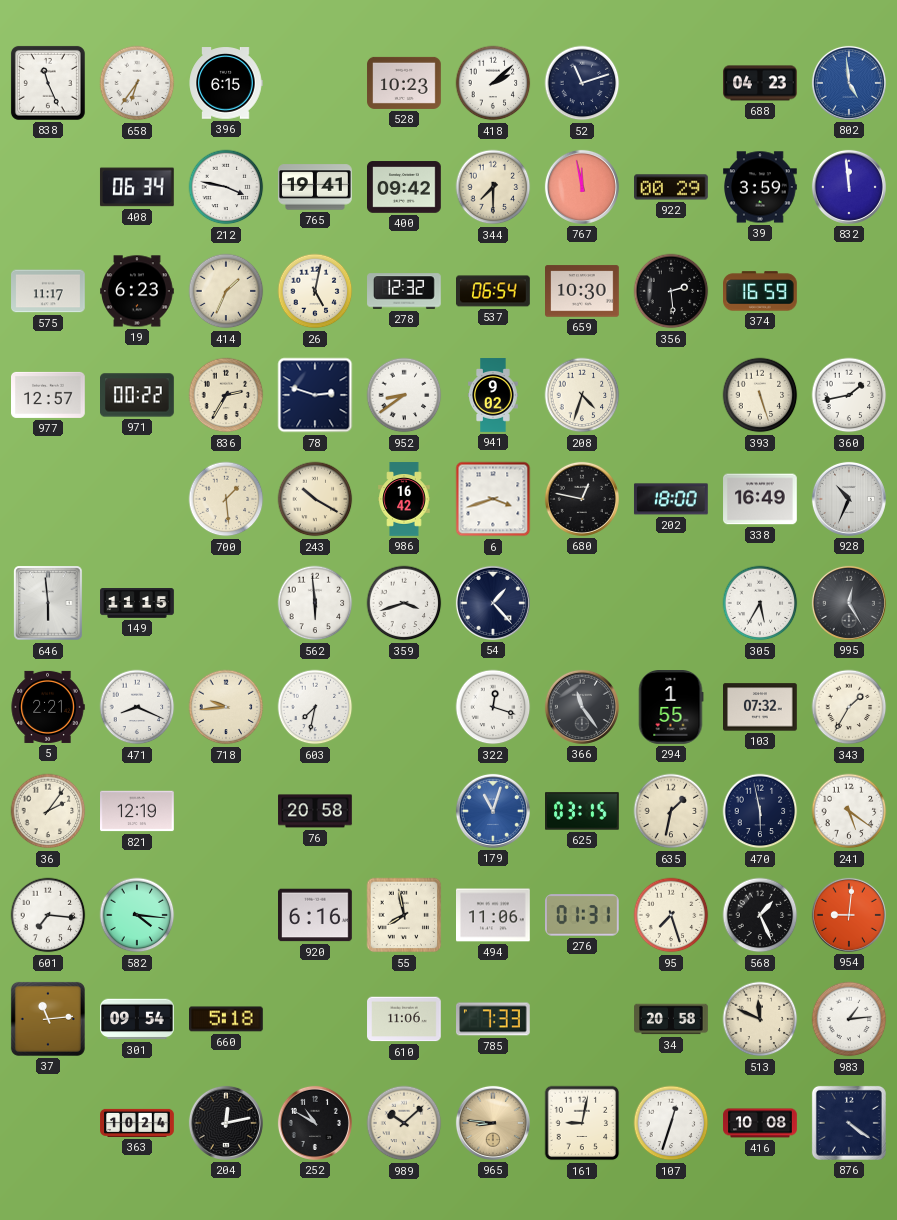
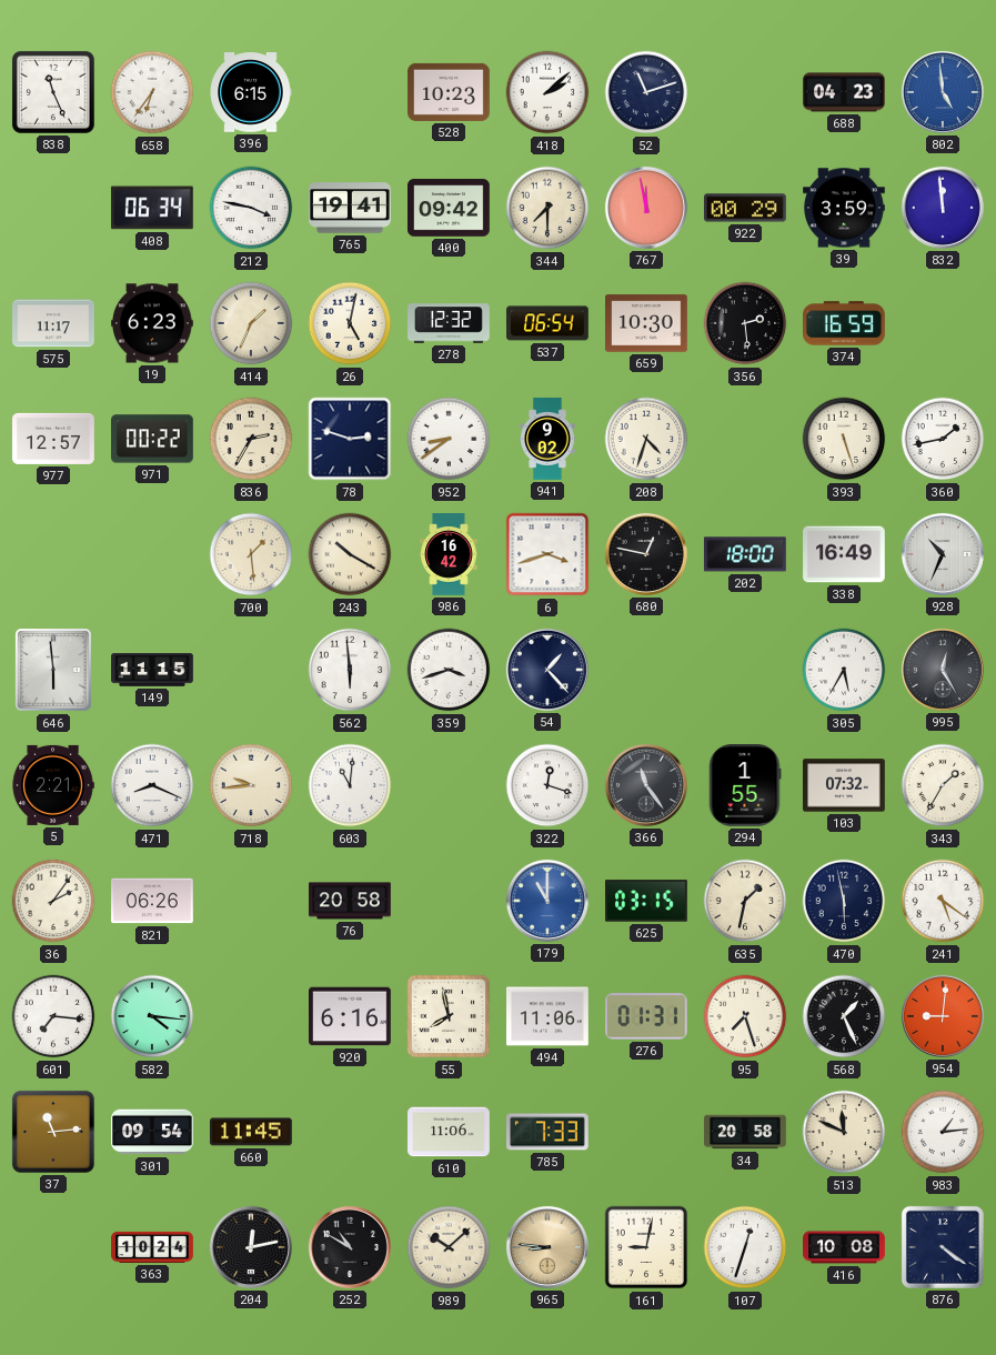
603: 7:32 -> 11:01 (350, 785)
821: 12:19 -> 06:26 (152, 901)
179: 11:03 -> 11:00 (547, 901)
660: 5:18 -> 11:45 (252, 1132)
